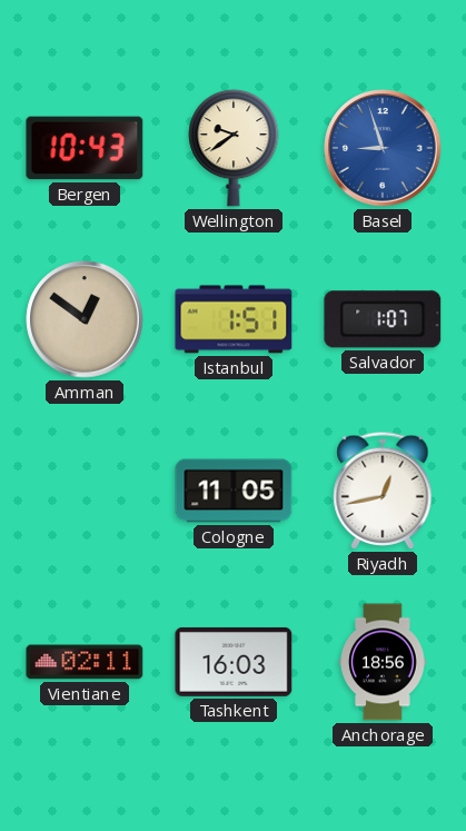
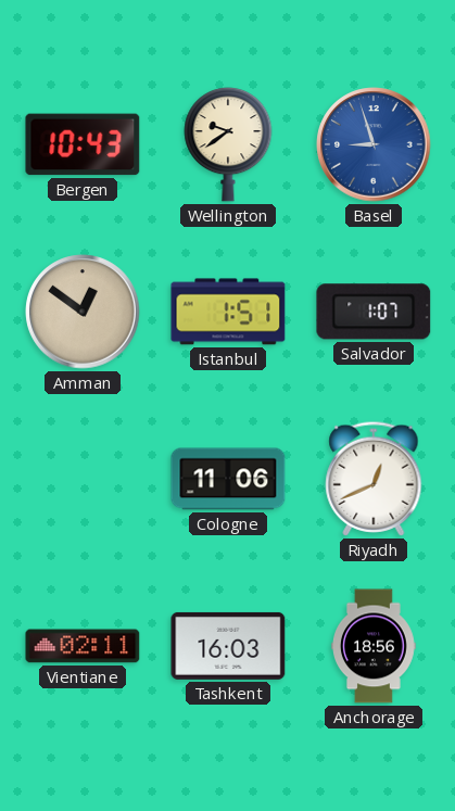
Cologne: 11:05 -> 11:06 (228, 479)
Riyadh: 12:43 -> 12:41 (374, 479)
